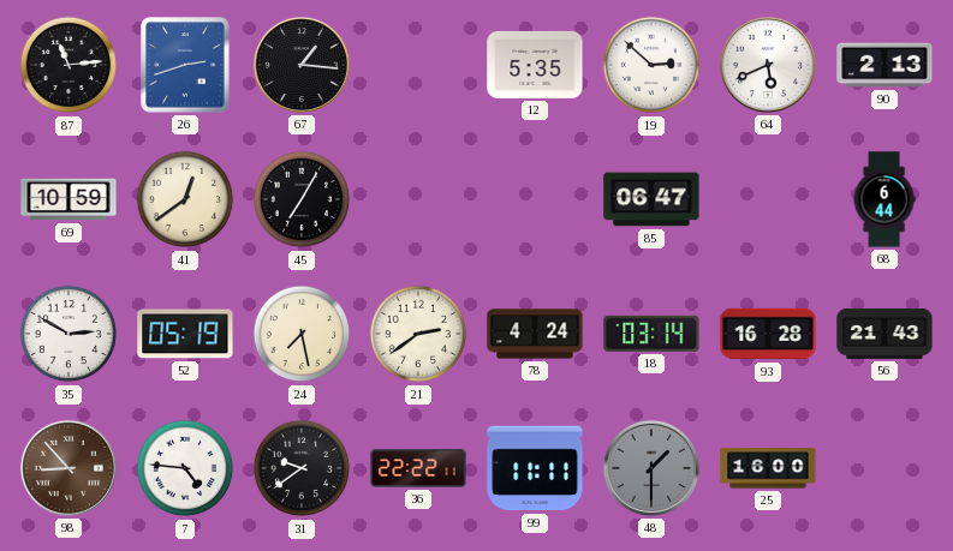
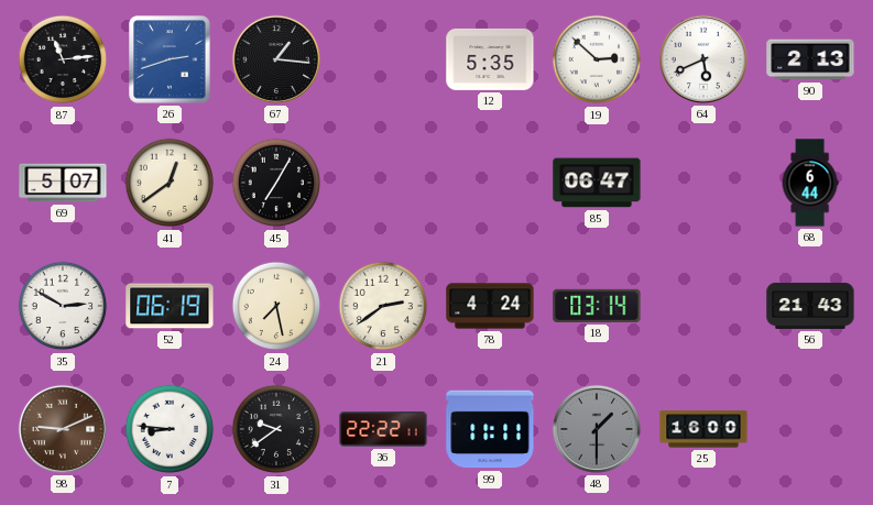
69: 10:59 -> 5:07 (63, 183)
52: 05:19 -> 06:19 (170, 306)
93: 16:28 -> none (768, 334)
98: 8:53 -> 9:11 (63, 429)
7: 4:46 -> 8:46 (170, 429)
